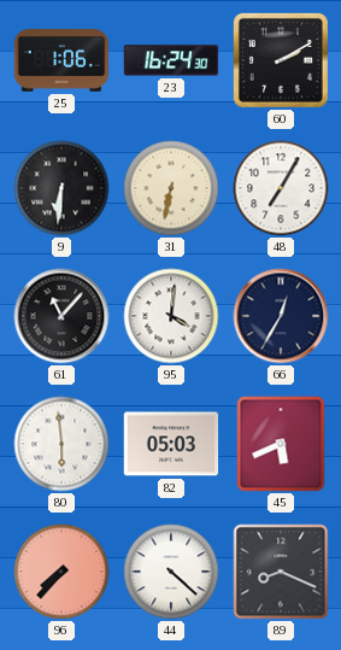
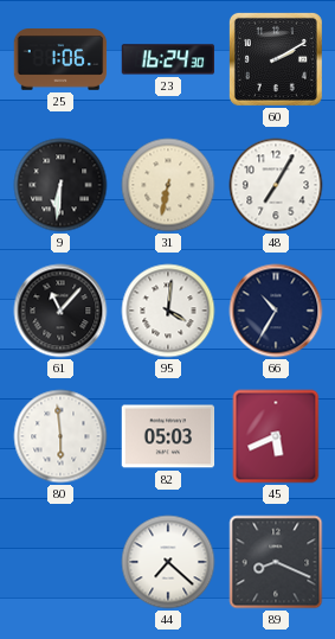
66: 12:35 -> 10:35 (276, 311)
96: 7:37 -> none (61, 572)
44: 4:22 -> 7:22 (168, 562)
